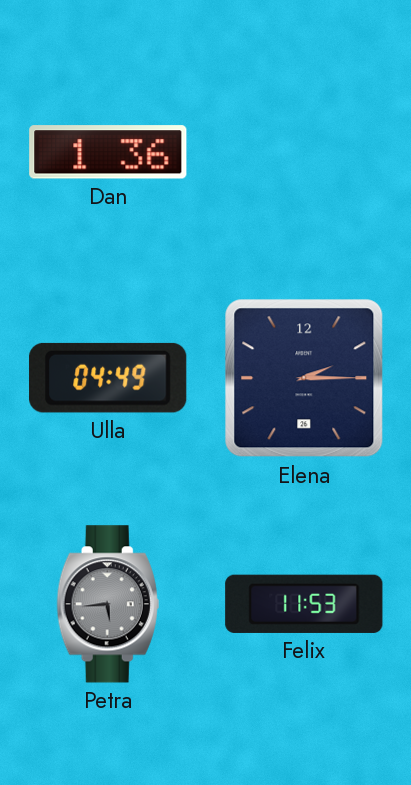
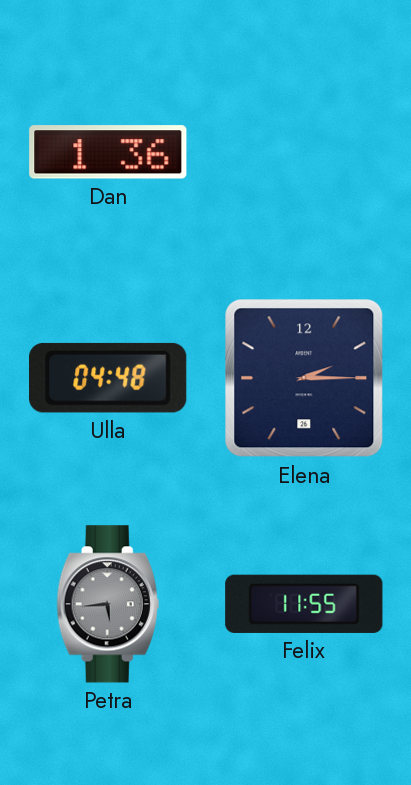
Ulla: 04:49 -> 04:48 (108, 378)
Felix: 11:53 -> 11:55 (304, 604)
